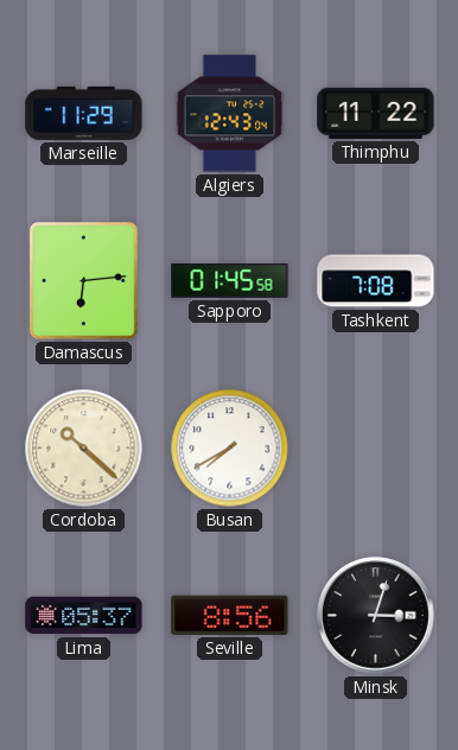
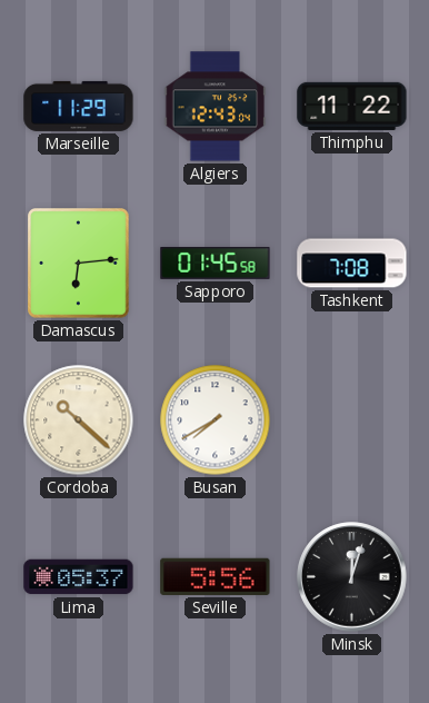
Seville: 8:56 -> 5:56 (216, 576)
Minsk: 3:03 -> 12:03 (352, 577)
